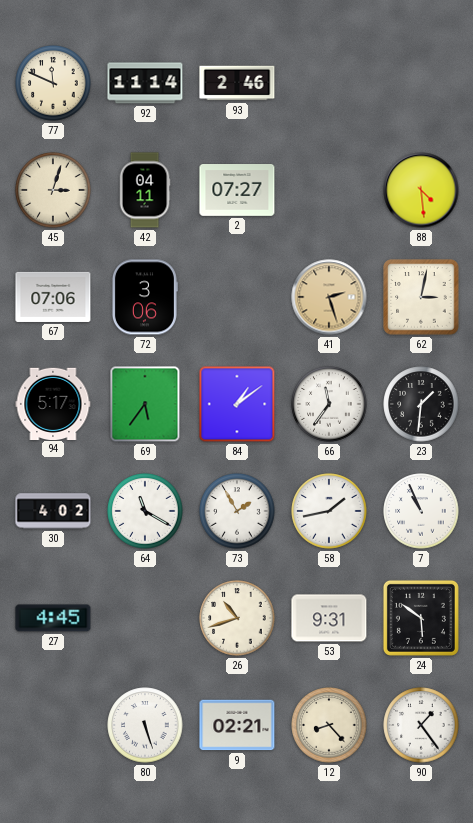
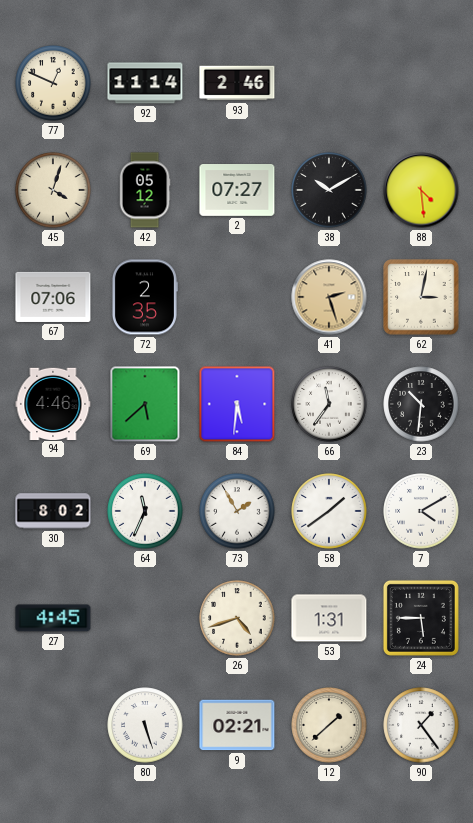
77: 11:49 -> 12:49 (53, 83)
45: 3:03 -> 4:03 (53, 190)
42: 04:11 -> 05:12 (145, 190)
38: none -> 10:10 (329, 190)
72: 3:06 -> 2:35 (144, 297)
94: 5:17 -> 4:46 (53, 403)
69: 5:36 -> 5:38 (145, 404)
84: 1:09 -> 5:31 (237, 404)
23: 1:31 -> 10:31 (421, 404)
30: 4:02 -> 8:02 (53, 511)
64: 11:20 -> 11:34 (145, 511)
58: 1:43 -> 1:39 (329, 511)
7: 10:56 -> 4:10 (421, 511)
26: 10:42 -> 4:42 (237, 618)
53: 9:31 -> 1:31 (329, 618)
24: 5:51 -> 5:45 (421, 618)
12: 8:23 -> 1:38 (329, 725)
